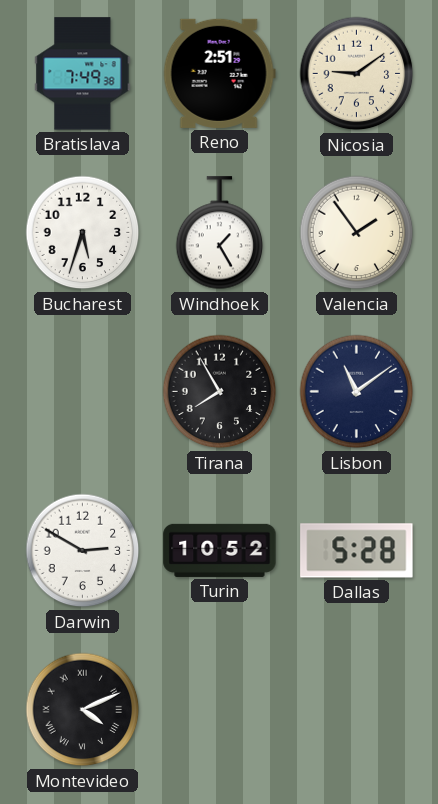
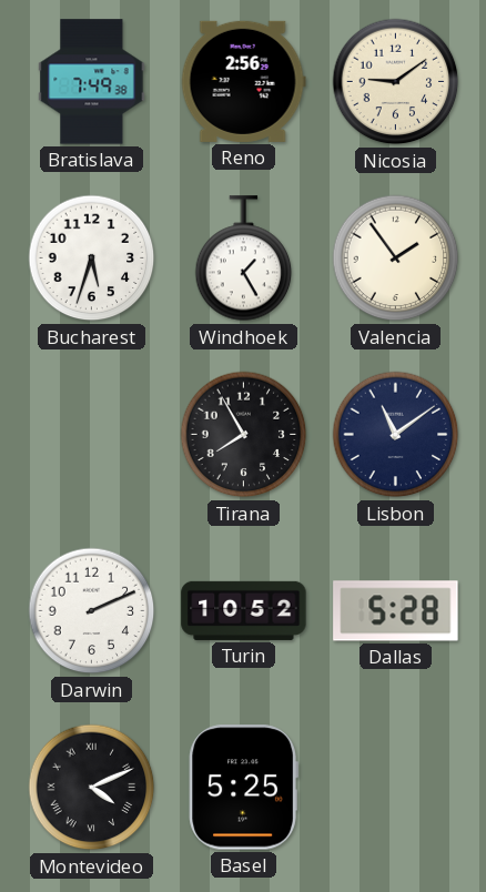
Reno: 2:51 -> 2:56 (243, 81)
Darwin: 2:50 -> 2:11 (92, 611)
Basel: none -> 5:25 (243, 788)
